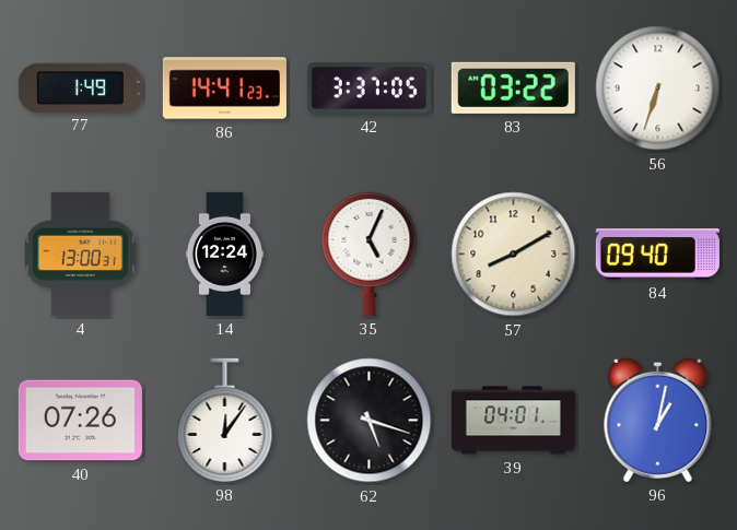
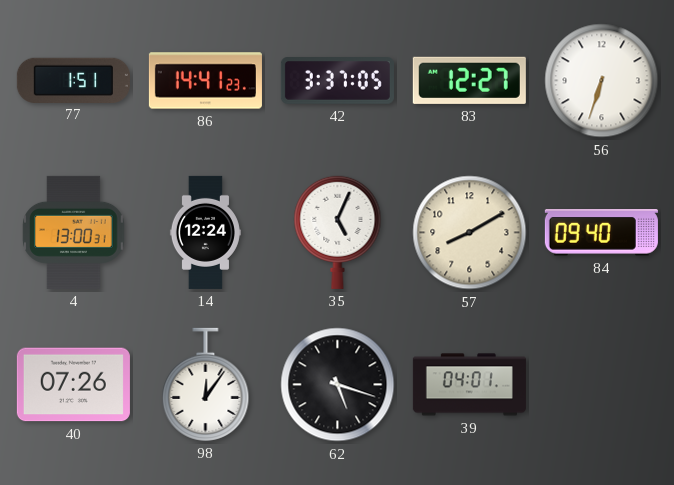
77: 1:49 -> 1:51 (73, 80)
83: 03:22 -> 12:27 (469, 80)
96: 1:02 -> none (658, 420)
